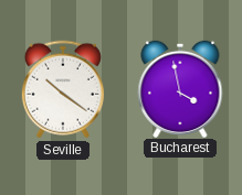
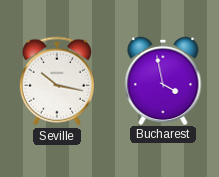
Seville: 10:21 -> 10:17 (57, 81)
